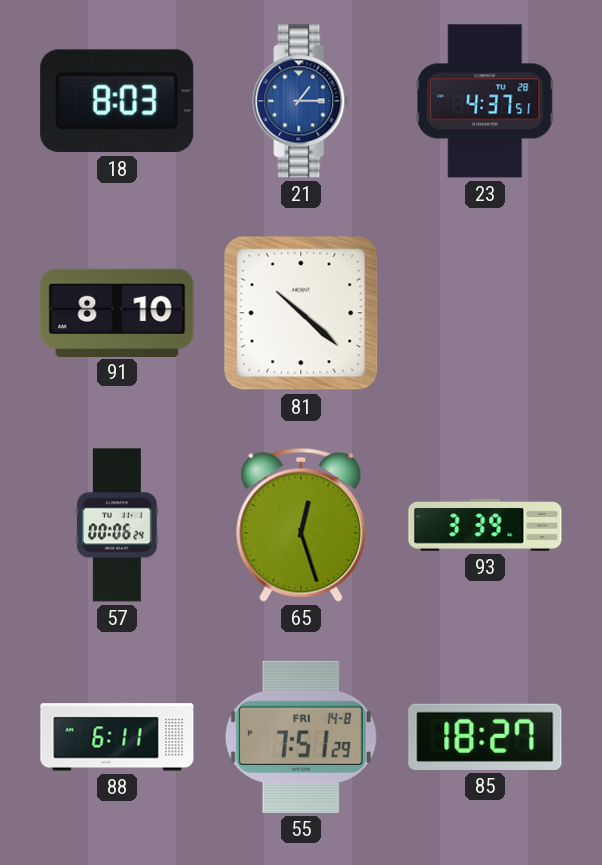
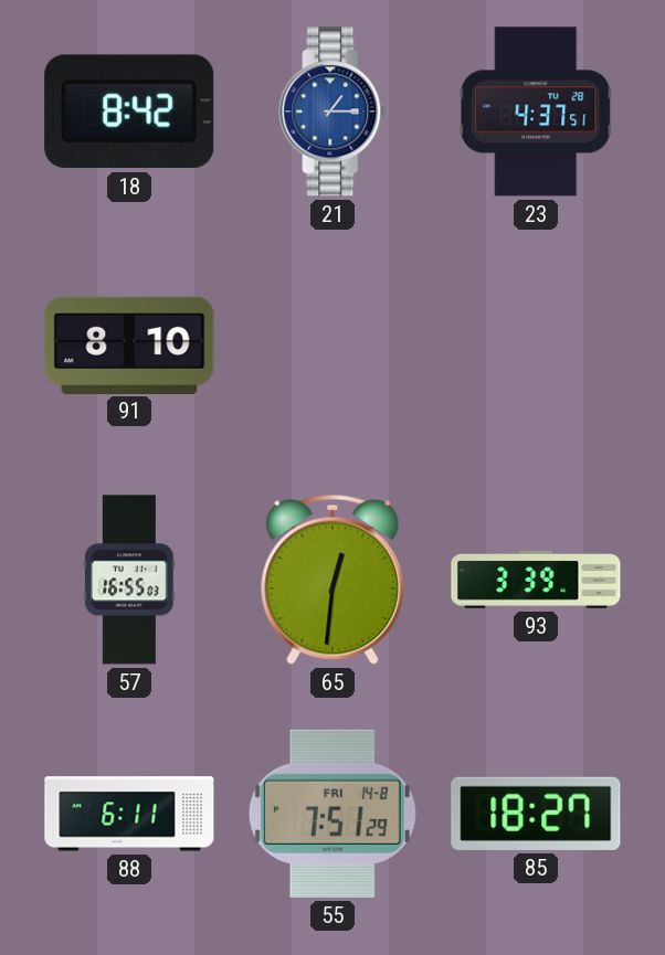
18: 8:03 -> 8:42 (129, 112)
81: 10:22 -> none (301, 313)
57: 00:06 -> 16:55 (130, 580)
65: 12:27 -> 12:31 (332, 580)
